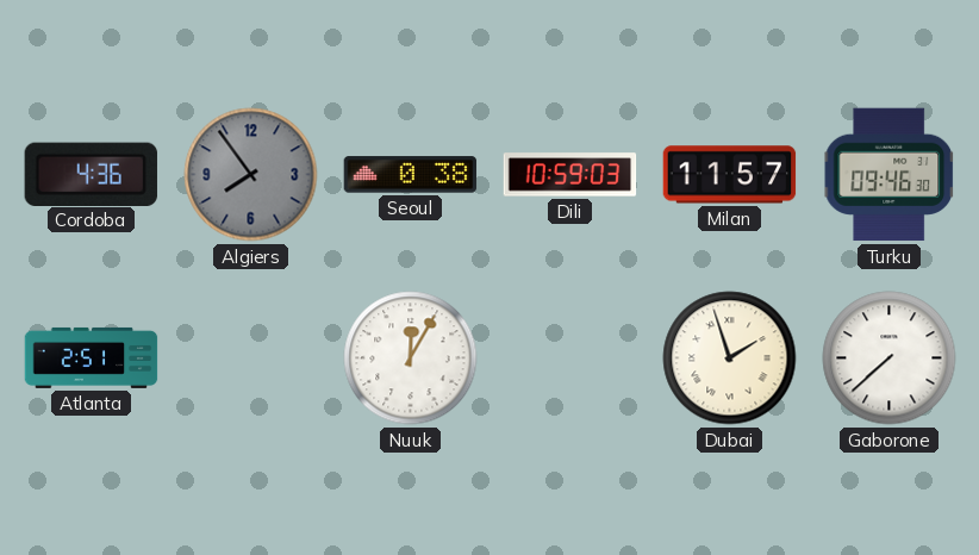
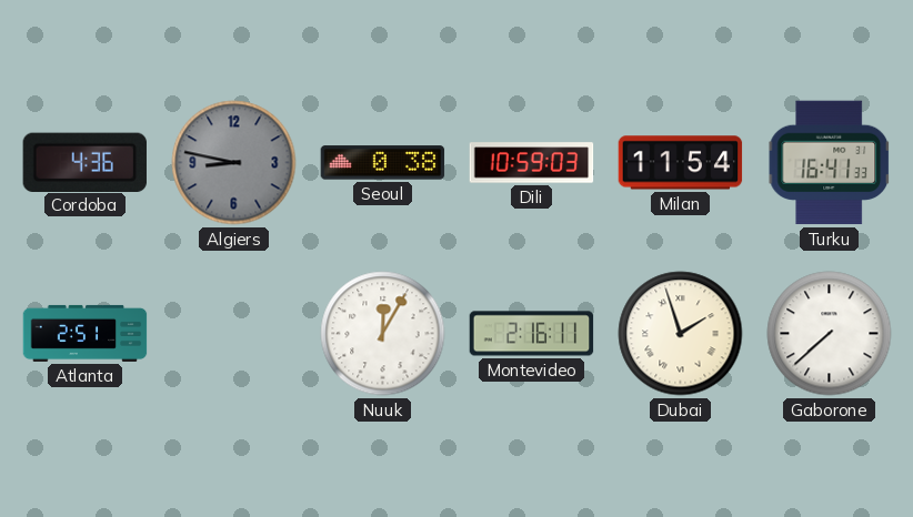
Algiers: 7:54 -> 8:47 (234, 163)
Milan: 11:57 -> 11:54 (681, 163)
Turku: 09:46 -> 16:41 (830, 163)
Montevideo: none -> 2:16 (532, 334)
